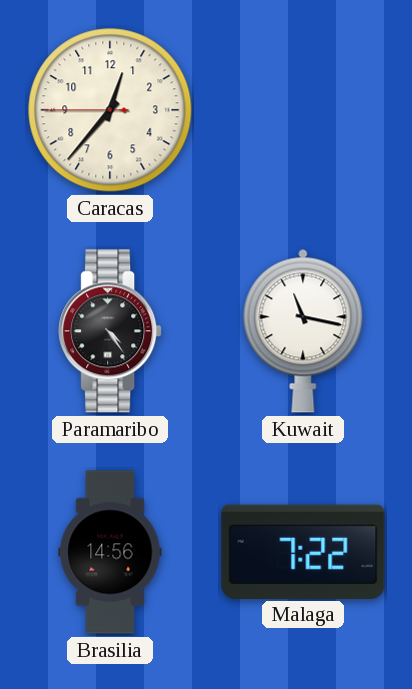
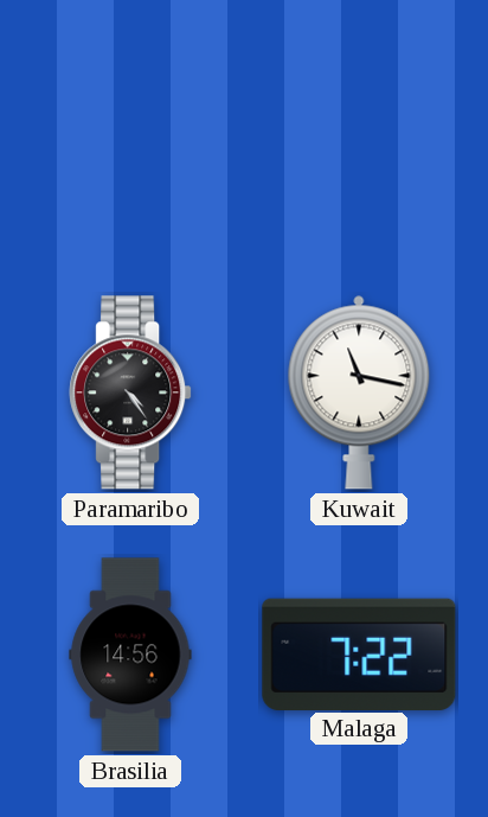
Caracas: 12:36 -> none (110, 110)
